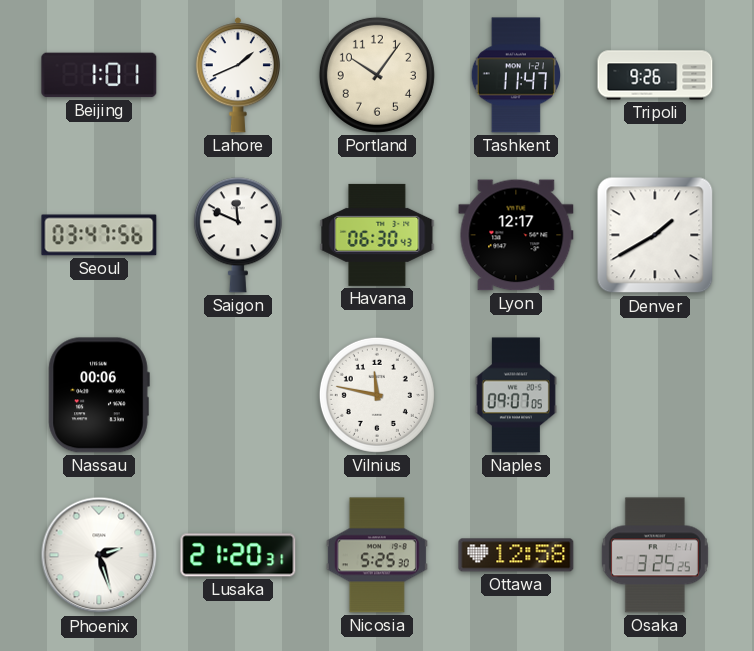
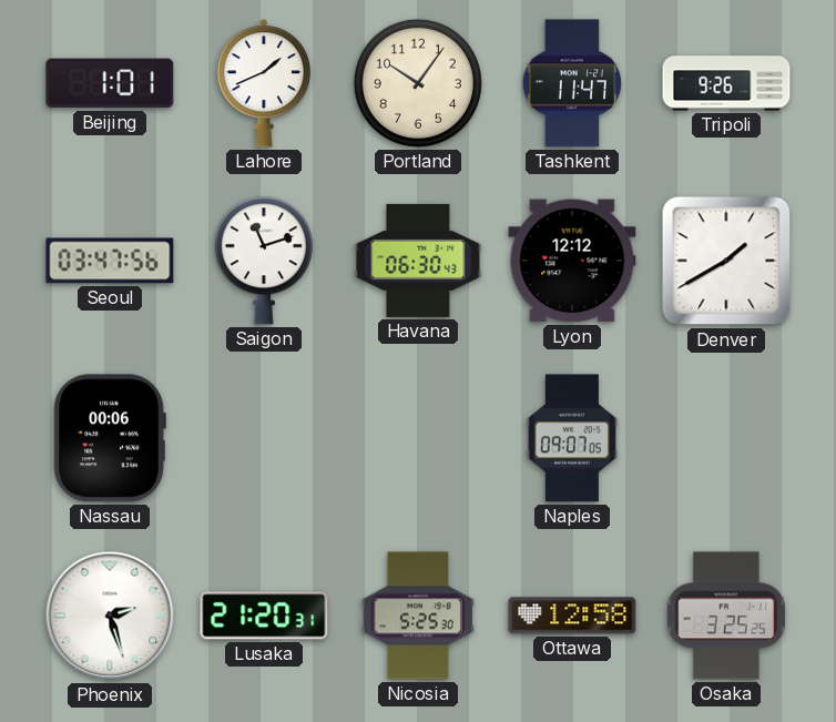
Saigon: 11:49 -> 11:12 (264, 261)
Lyon: 12:17 -> 12:12 (572, 261)
Vilnius: 11:47 -> none (377, 395)
